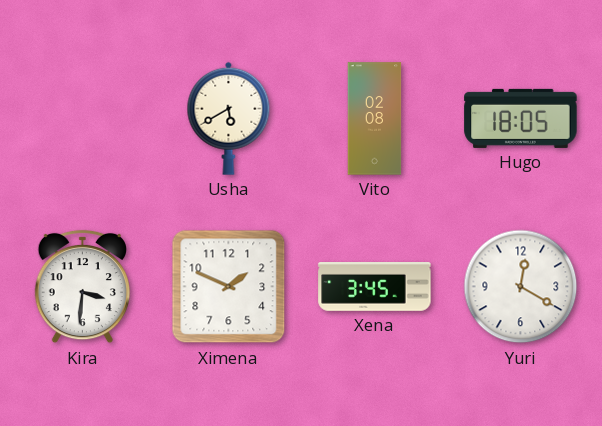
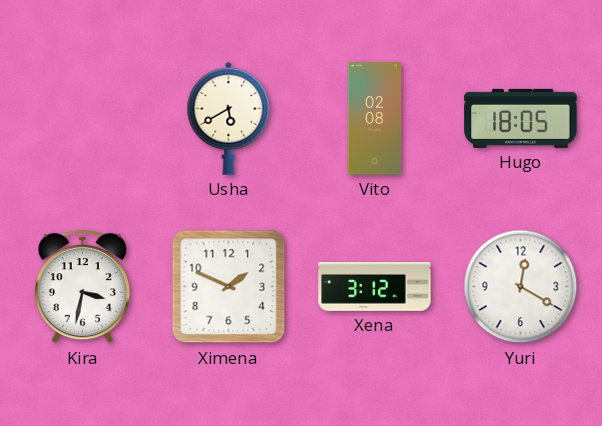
Kira: 3:31 -> 3:32 (82, 287)
Xena: 3:45 -> 3:12 (375, 287)
